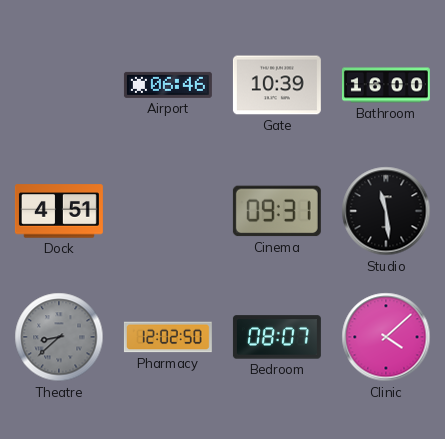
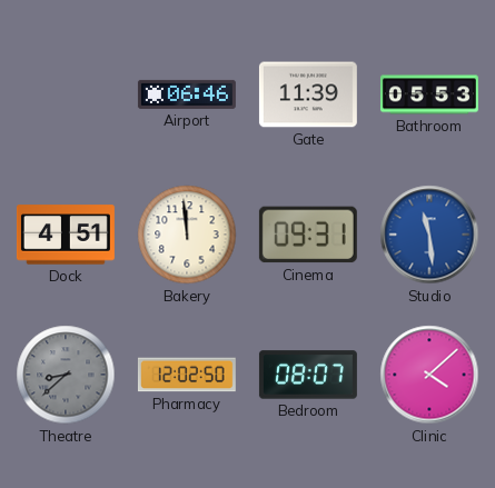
Gate: 10:39 -> 11:39 (308, 94)
Bathroom: 16:00 -> 05:53 (429, 94)
Bakery: none -> 11:59 (187, 235)
Studio dial: black -> blue (429, 235)
